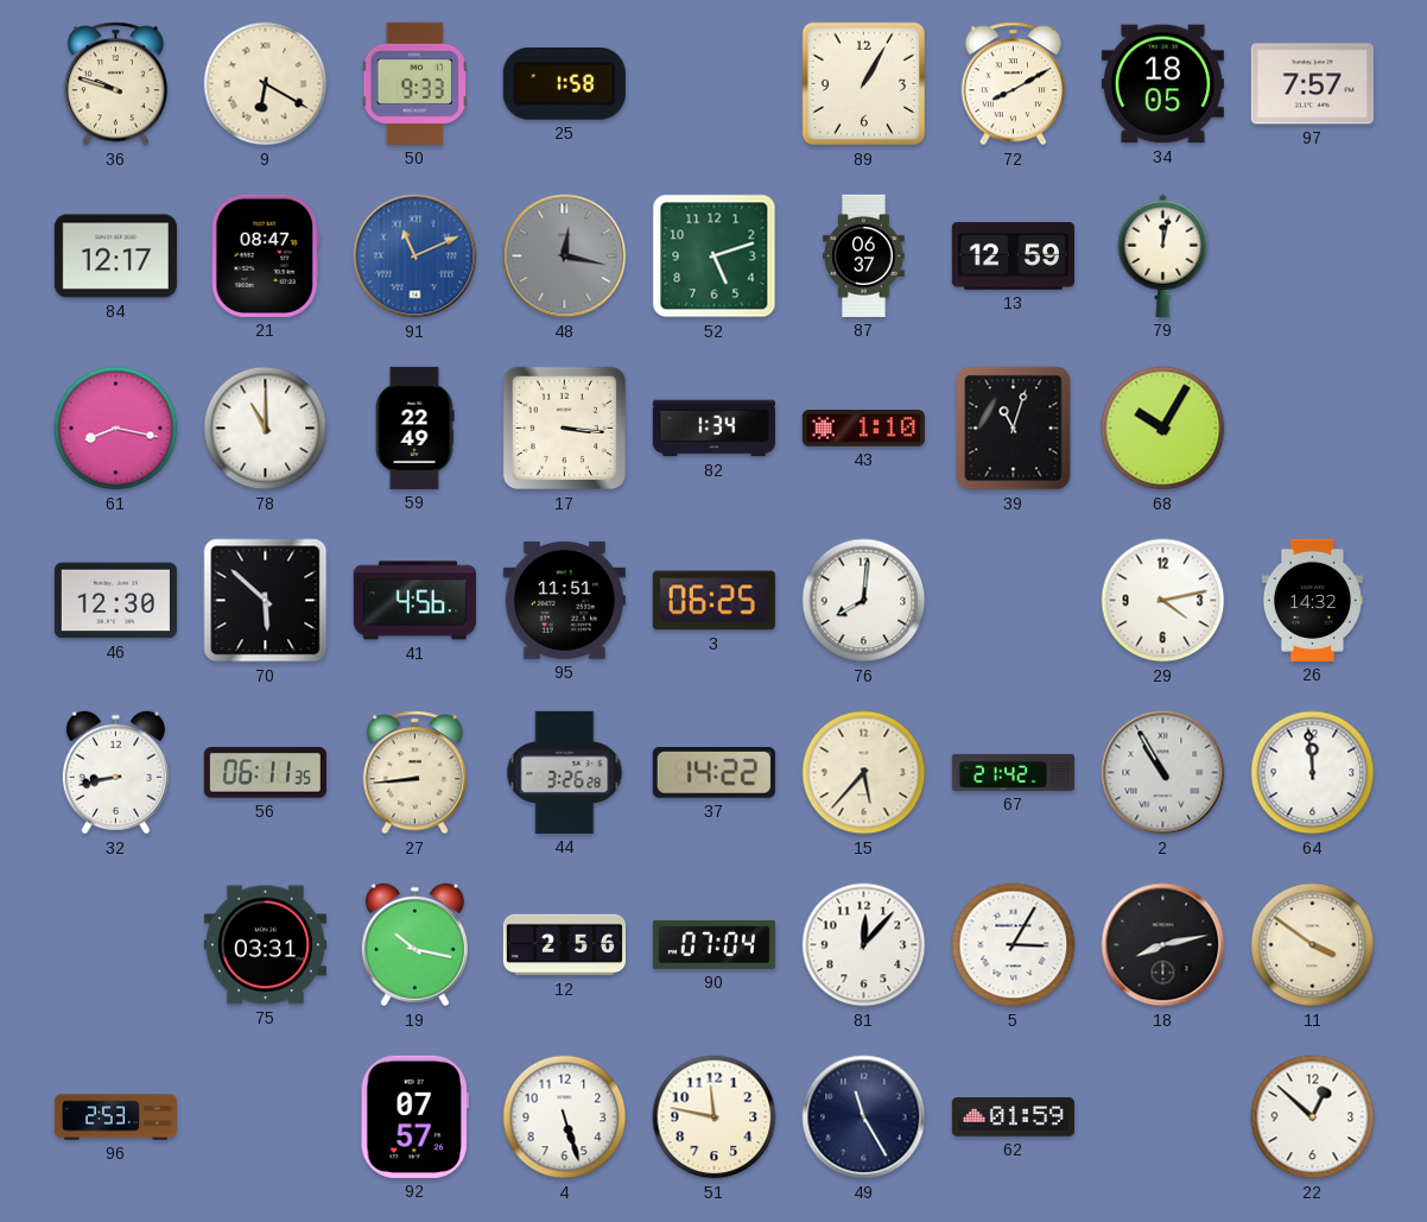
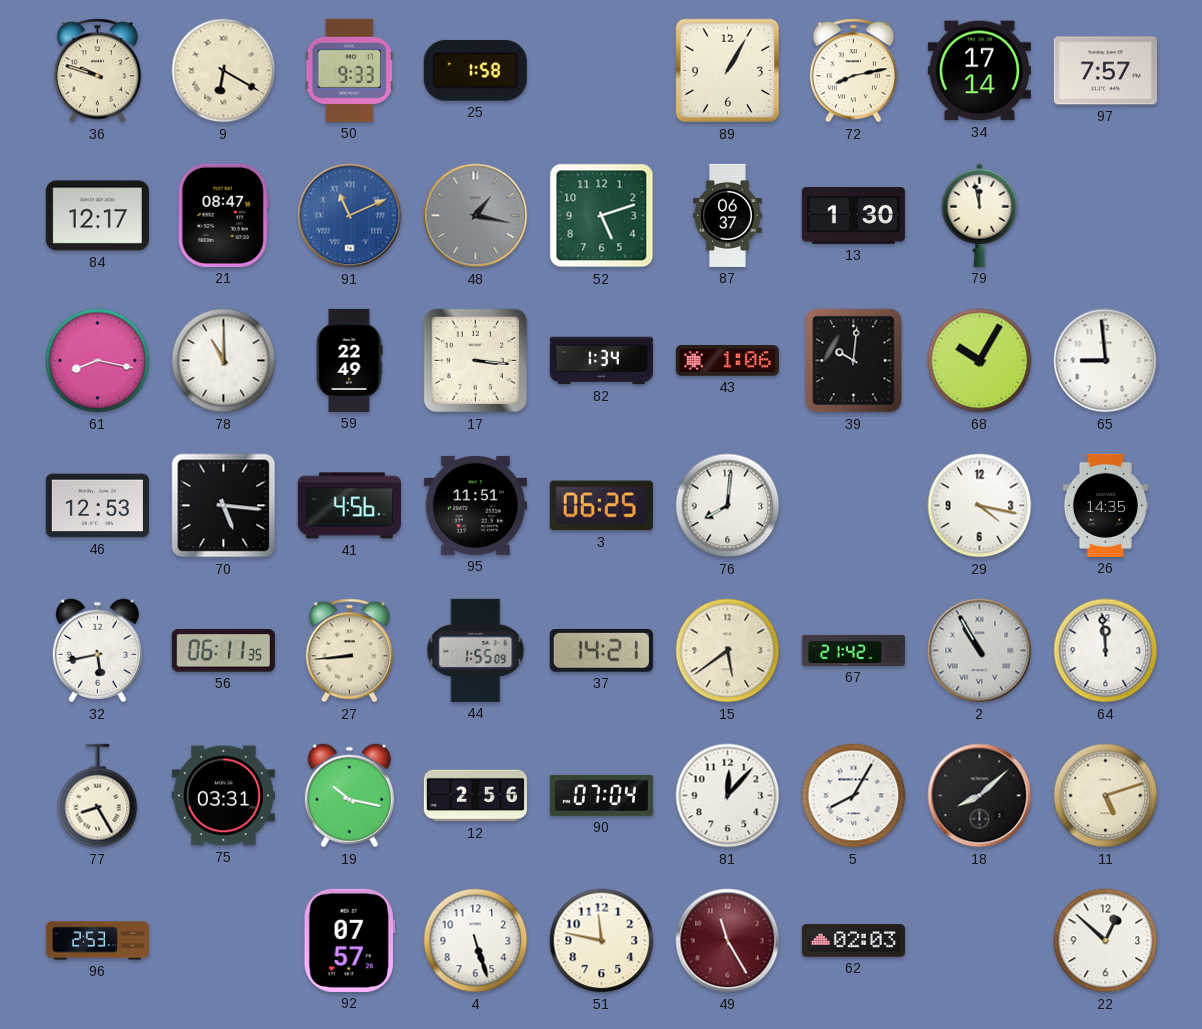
72: 8:10 -> 8:13 (853, 71)
34: 18:05 -> 17:14 (979, 71)
48: 12:17 -> 1:17 (476, 216)
13: 12:59 -> 1:30 (853, 216)
79: 12:02 -> 11:58 (980, 215)
43: 1:10 -> 1:06 (727, 361)
39: 11:03 -> 10:01 (854, 361)
65: none -> 8:59 (1106, 361)
46: 12:30 -> 12:53 (97, 506)
70: 5:52 -> 5:16 (224, 506)
29: 4:13 -> 4:17 (980, 506)
26: 14:32 -> 14:35 (1105, 505)
32: 8:43 -> 5:43 (97, 651)
44: 3:26 -> 1:55 (476, 650)
37: 14:22 -> 14:21 (601, 650)
15: 5:37 -> 5:39 (728, 651)
77: none -> 8:25 (98, 796)
5: 3:05 -> 8:05 (854, 796)
18: 8:13 -> 8:08 (980, 796)
11: 3:51 -> 5:12 (1106, 796)
49 dial: navy -> burgundy (728, 941)
62: 01:59 -> 02:03 (853, 941)
